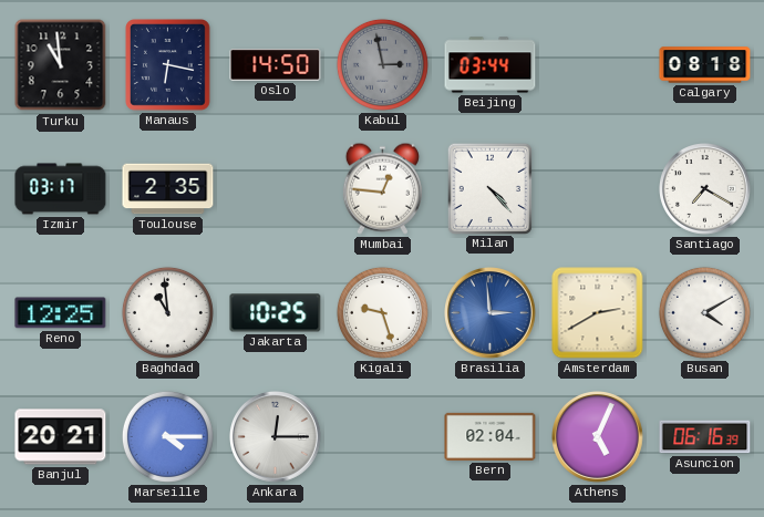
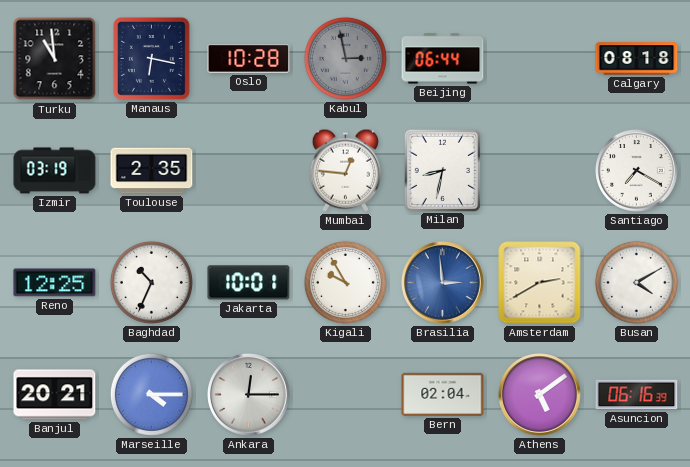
Oslo: 14:50 -> 10:28 (249, 59)
Beijing: 03:44 -> 06:44 (443, 59)
Izmir: 03:17 -> 03:19 (55, 171)
Milan: 4:23 -> 8:32 (442, 170)
Baghdad: 10:59 -> 10:34 (151, 282)
Jakarta: 10:25 -> 10:01 (249, 283)
Kigali: 9:27 -> 9:55 (345, 282)
Athens: 5:04 -> 5:09 (540, 395)
